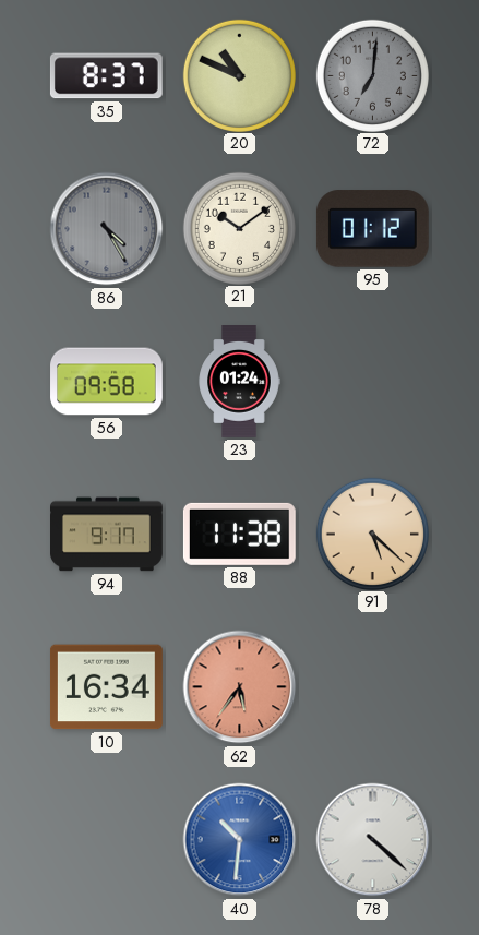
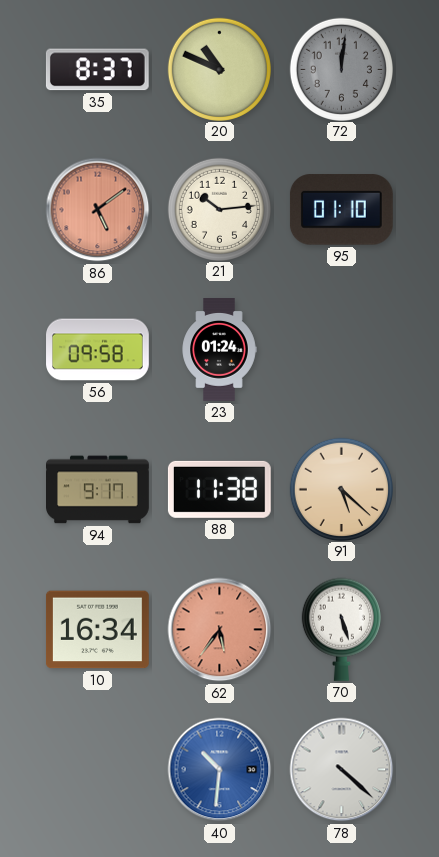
72: 7:01 -> 12:01 (341, 69)
86: 4:25 -> 5:09 (98, 210)
86 dial: grey -> salmon (98, 210)
21: 10:09 -> 10:14 (219, 209)
95: 01:12 -> 01:10 (341, 210)
70: none -> 5:27 (341, 629)
